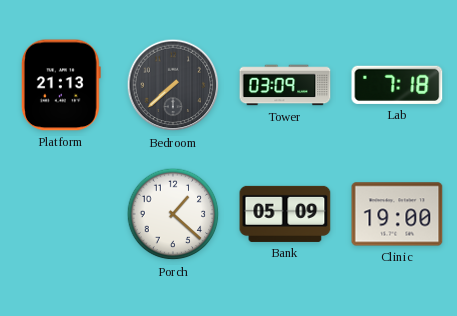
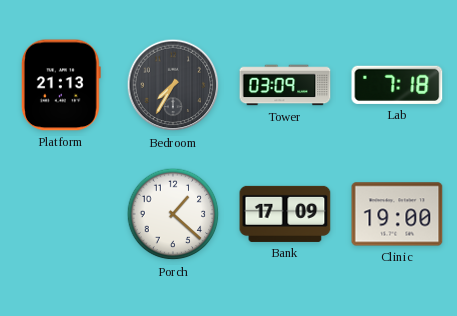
Bedroom: 7:38 -> 7:35 (173, 85)
Bank: 05:09 -> 17:09 (285, 214)
